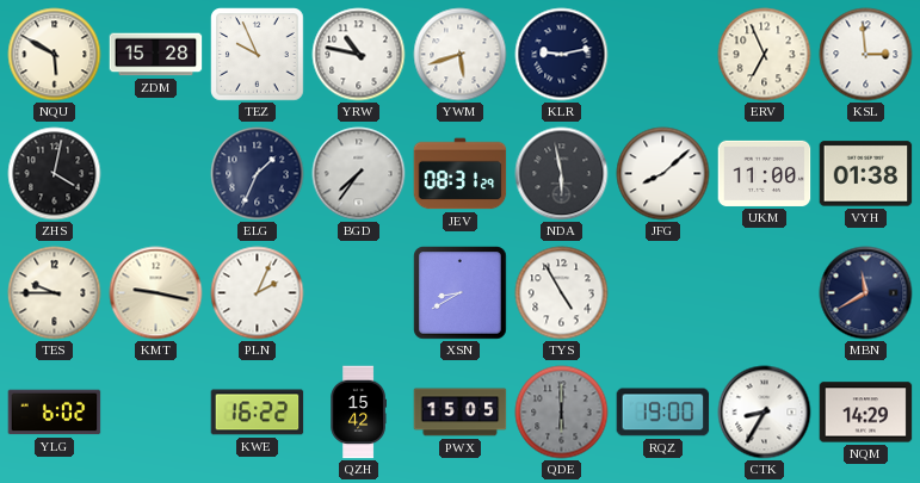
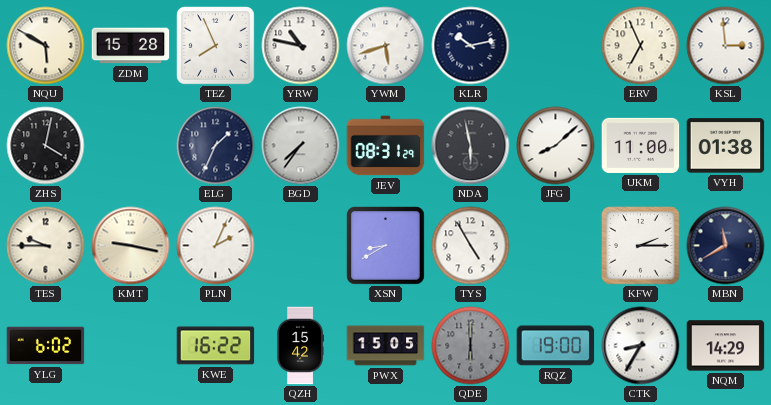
TEZ: 9:56 -> 7:56 (216, 46)
KLR: 9:13 -> 10:13 (471, 46)
KFW: none -> 2:15 (641, 246)
